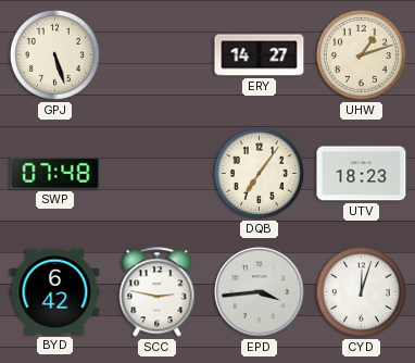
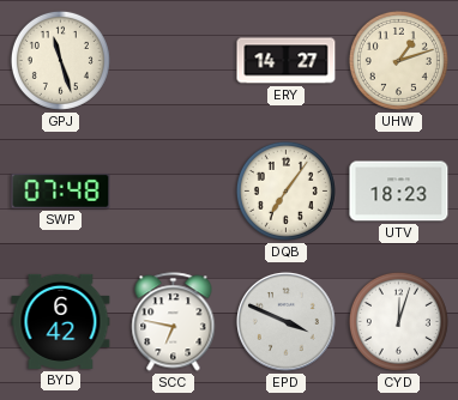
GPJ: 5:27 -> 11:27 (60, 60)
SCC: 2:47 -> 6:47 (174, 322)
EPD: 3:44 -> 3:49 (285, 321)
